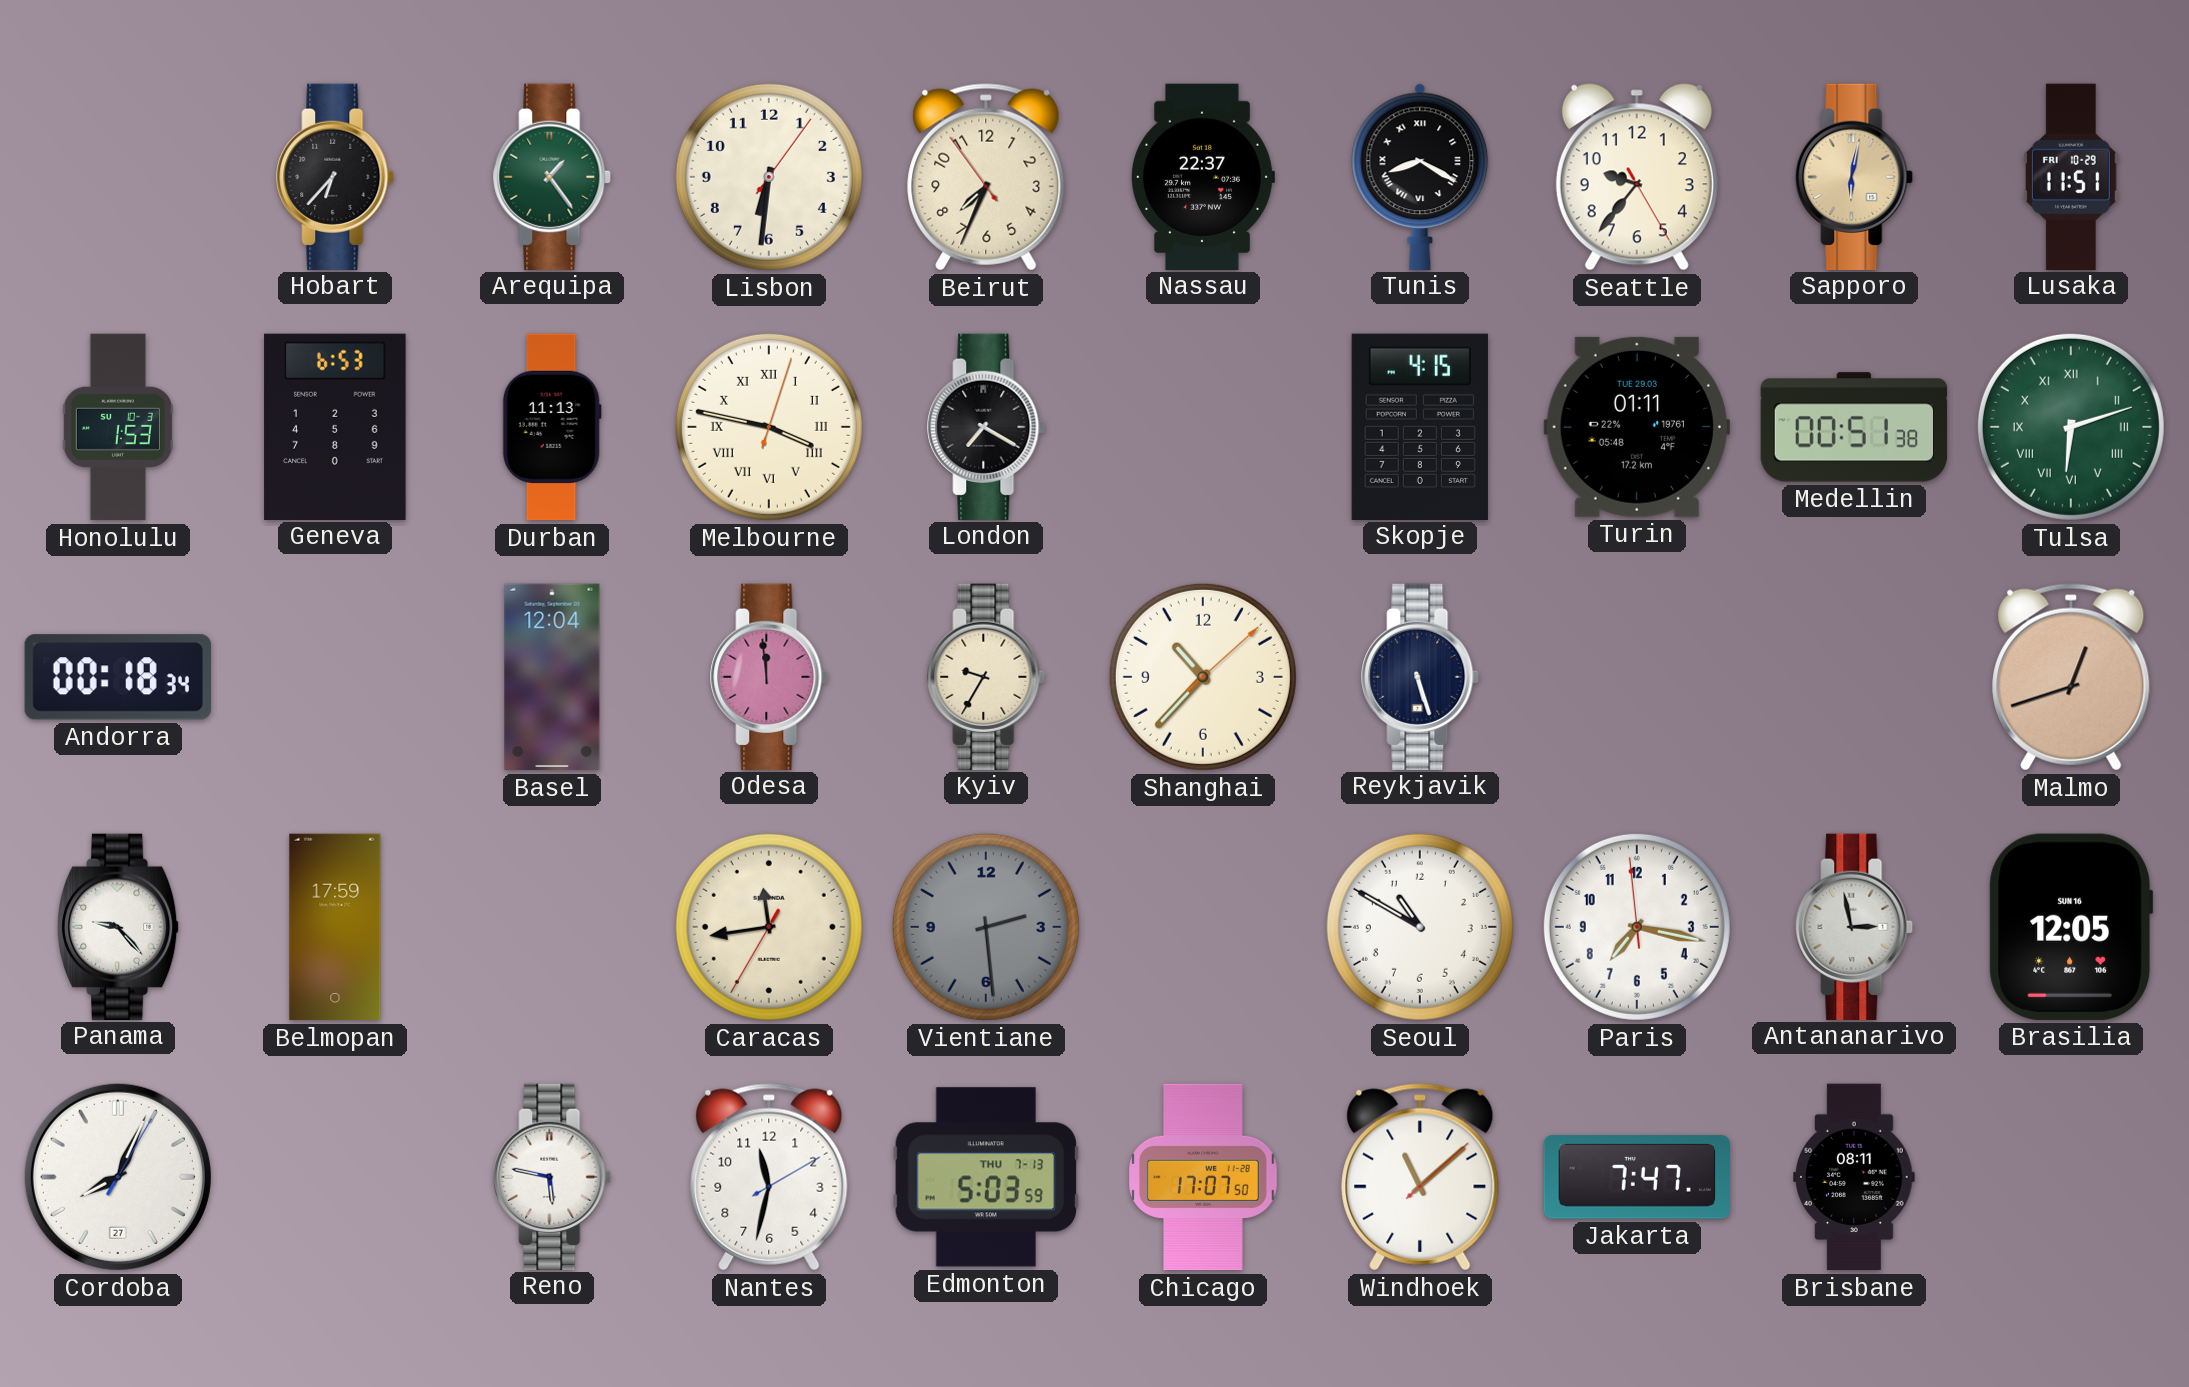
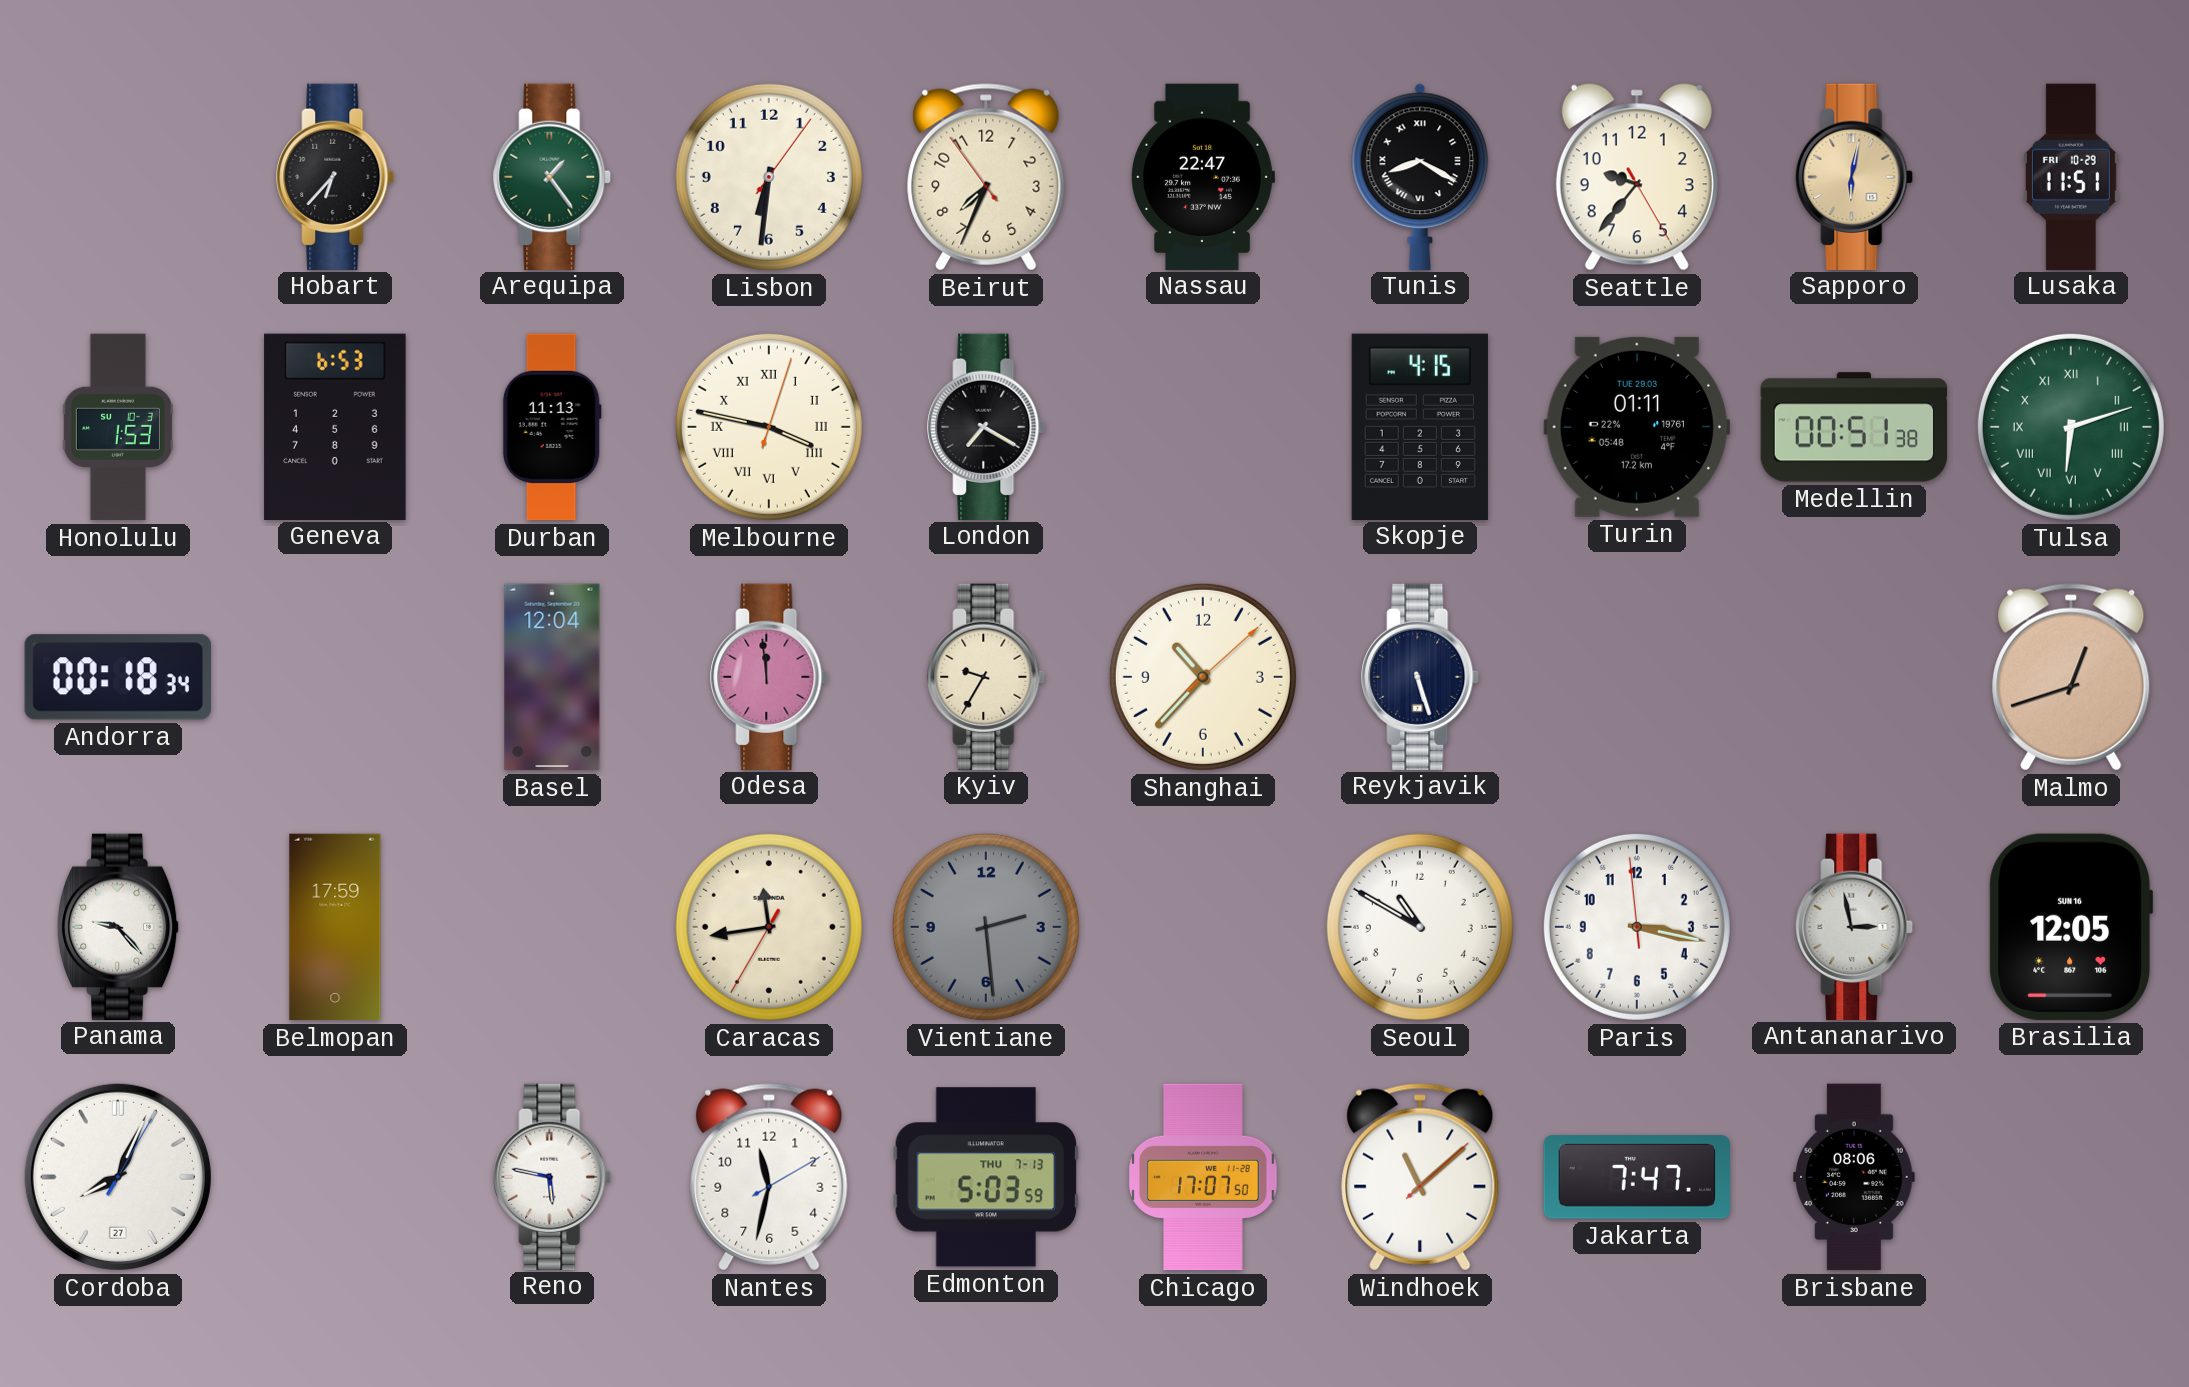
Nassau: 22:37 -> 22:47 (1203, 176)
Paris: 7:16 -> 3:16 (1637, 927)
Brisbane: 08:11 -> 08:06 (1854, 1177)
